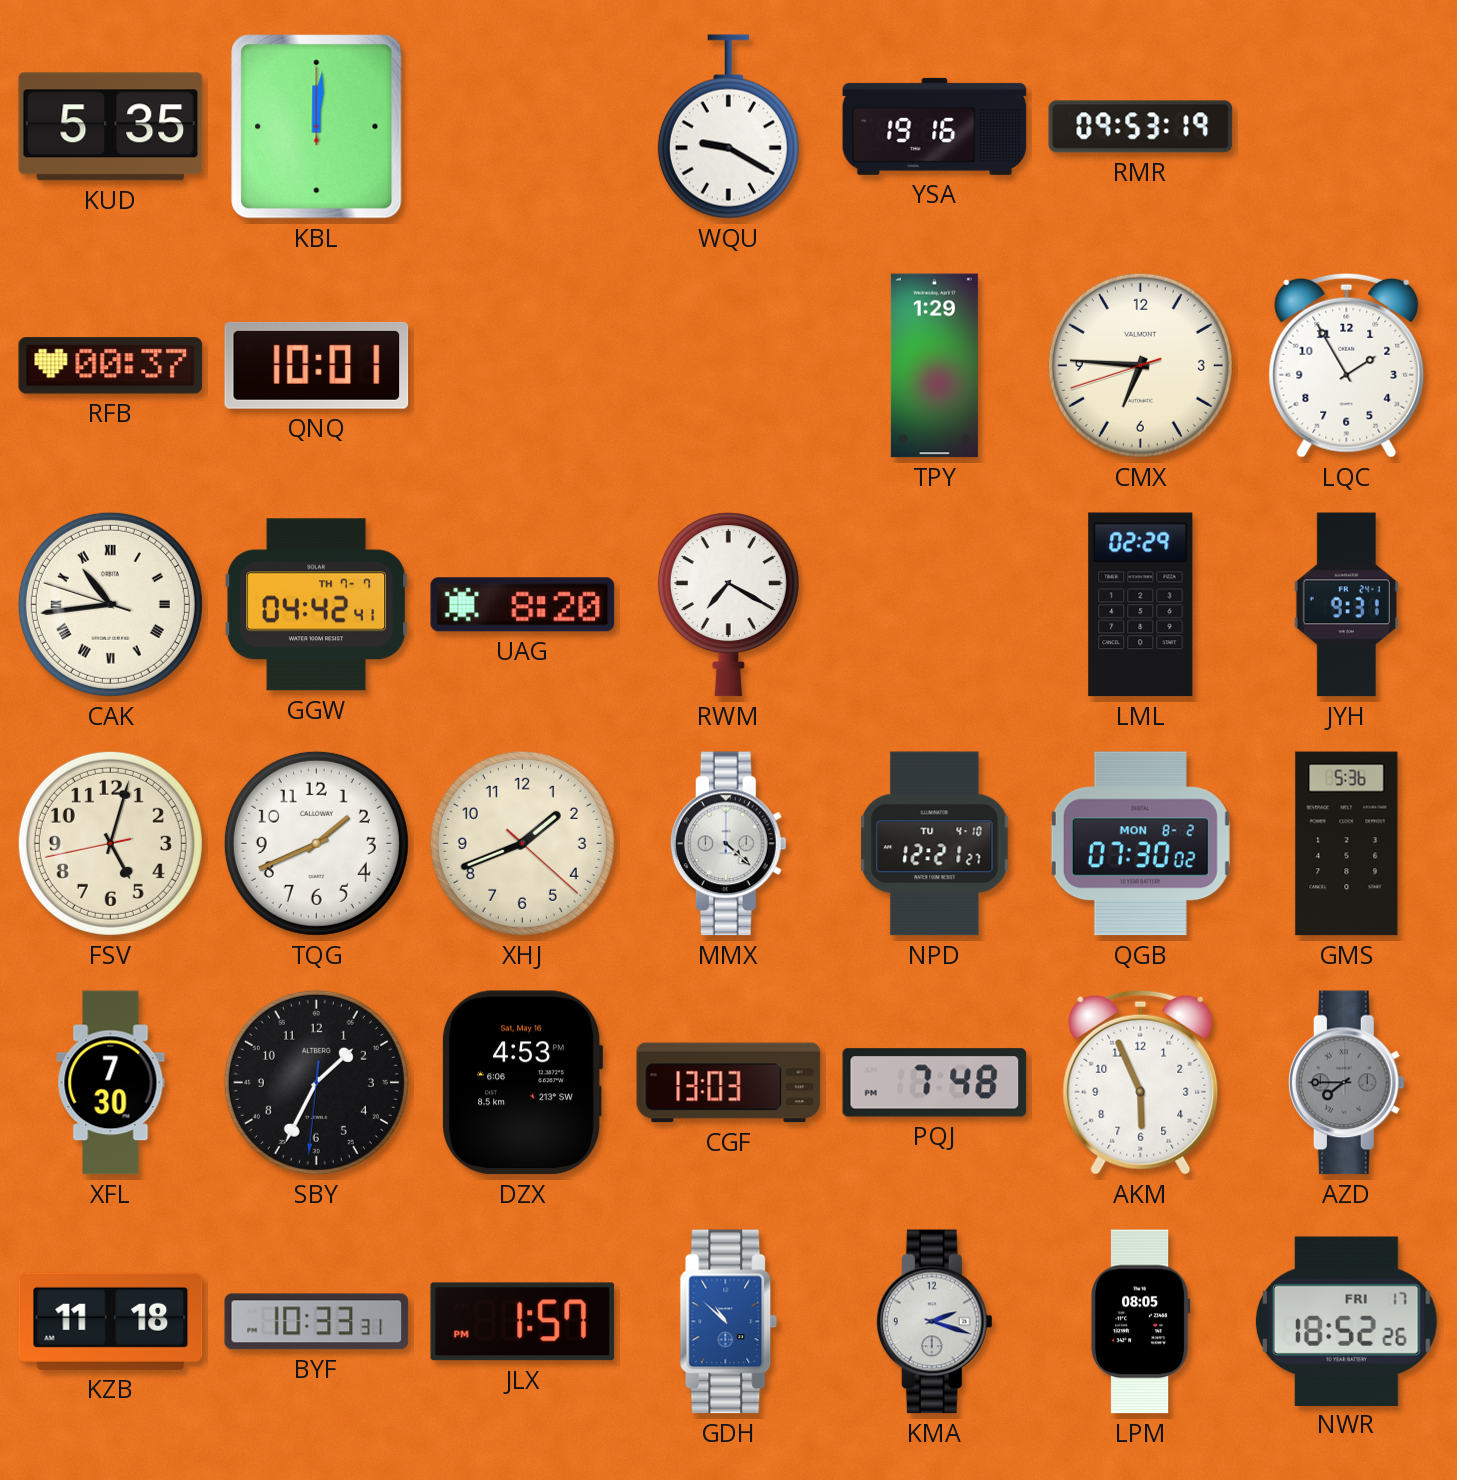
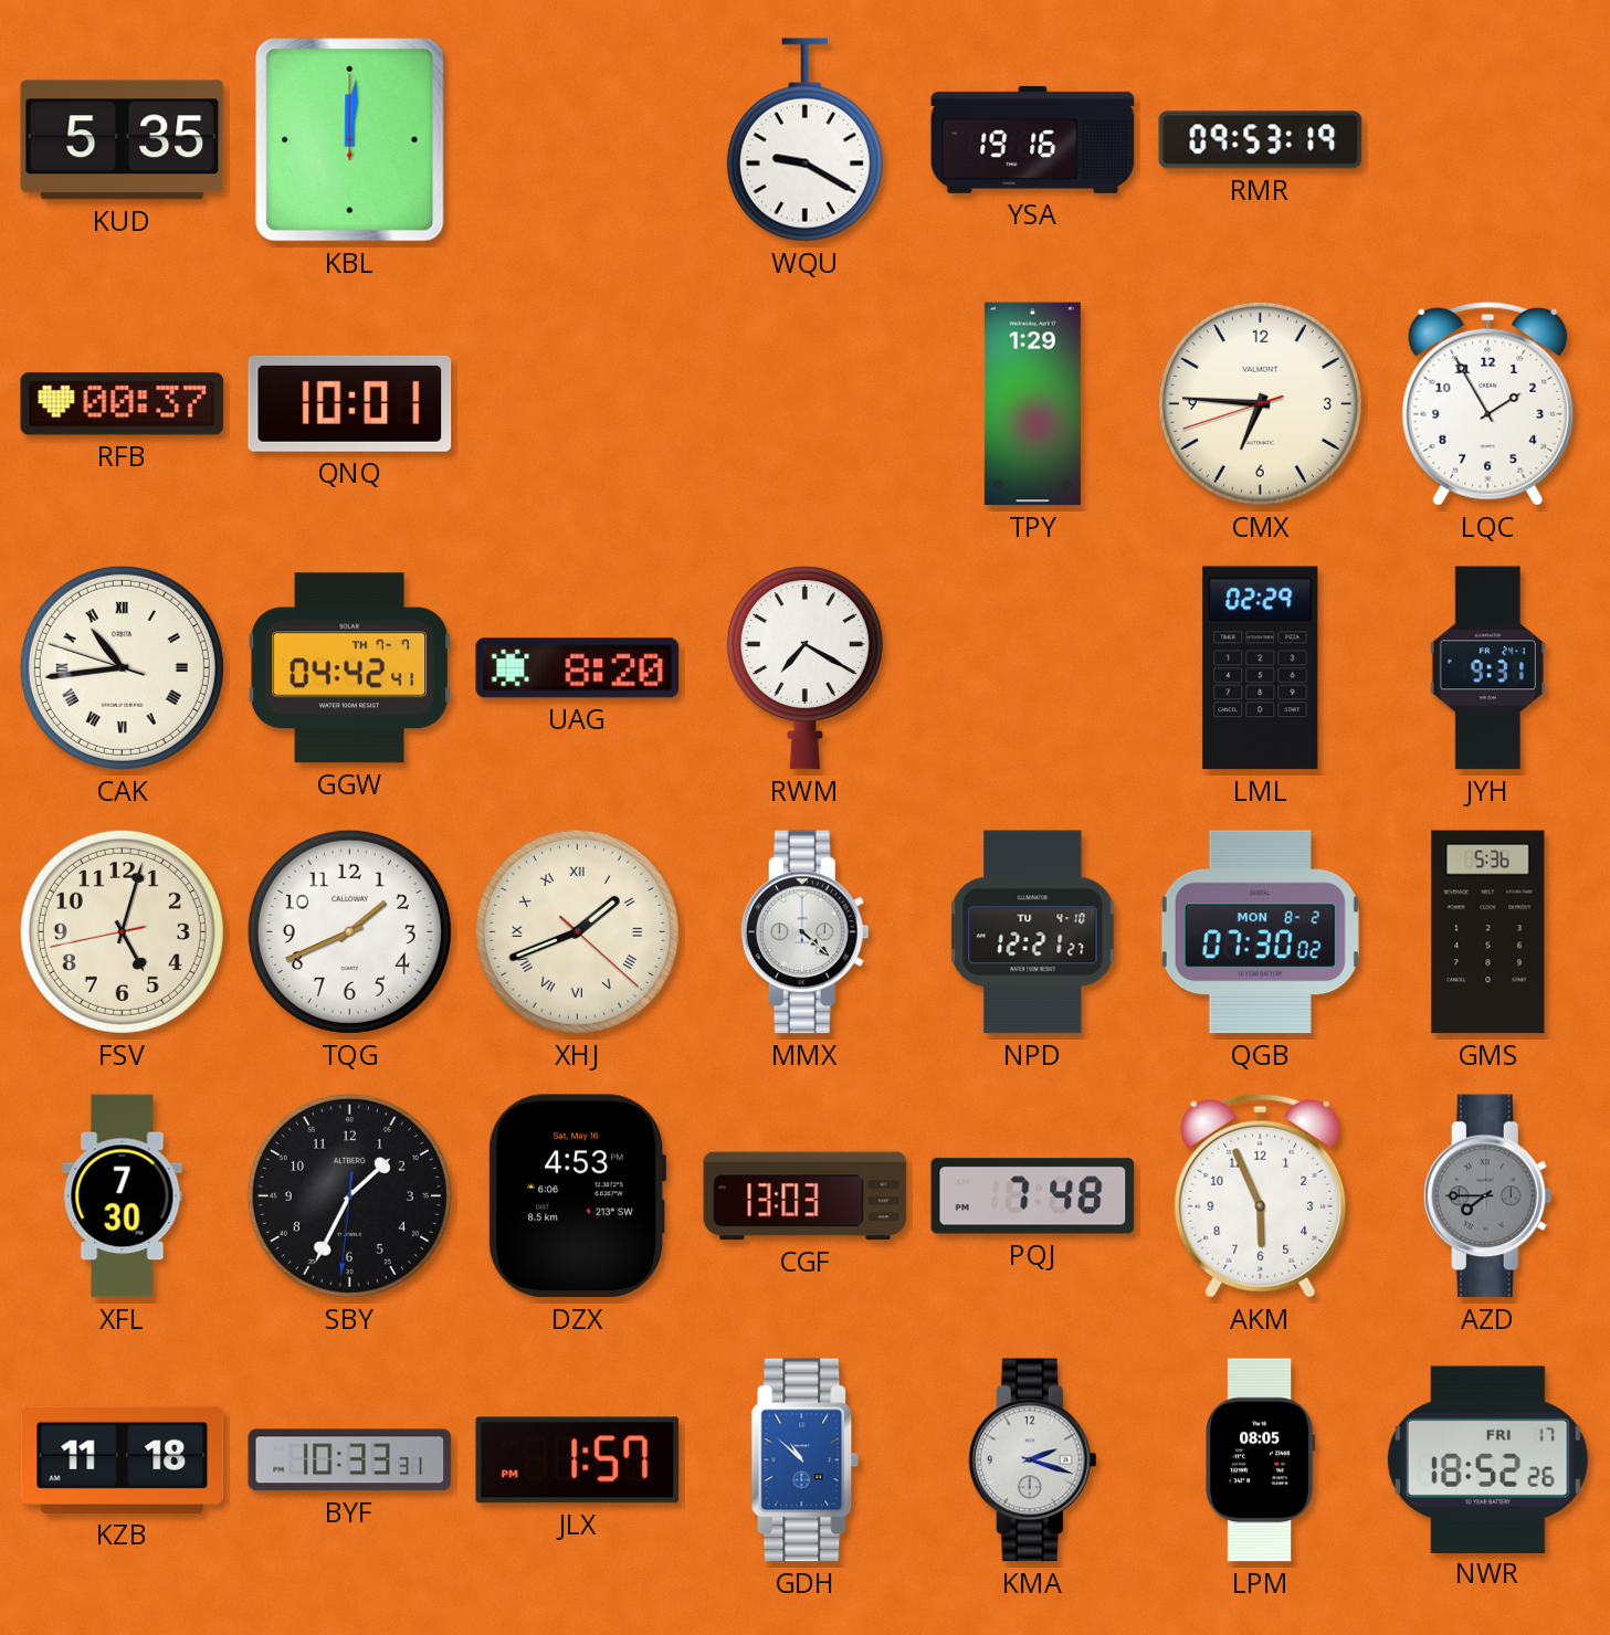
XHJ numerals: Arabic -> Roman (577, 931)
